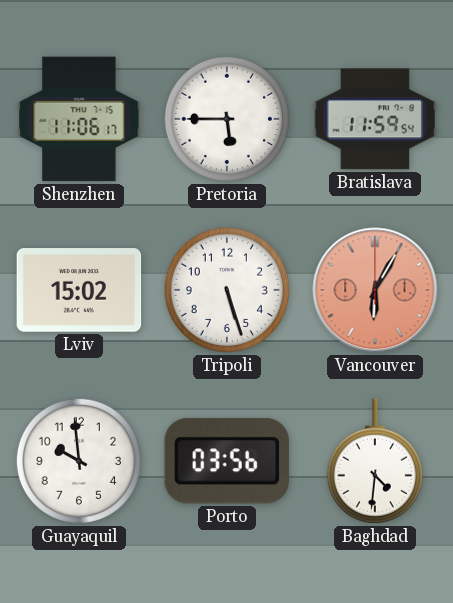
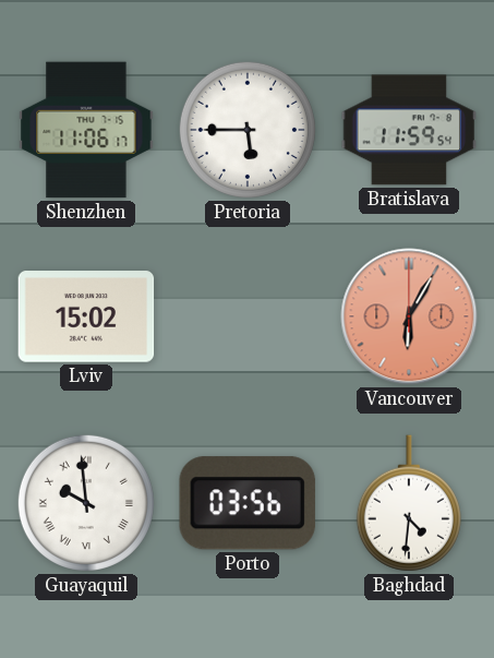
Tripoli: 5:27 -> none (227, 290)
Guayaquil numerals: Arabic -> Roman (86, 503)
